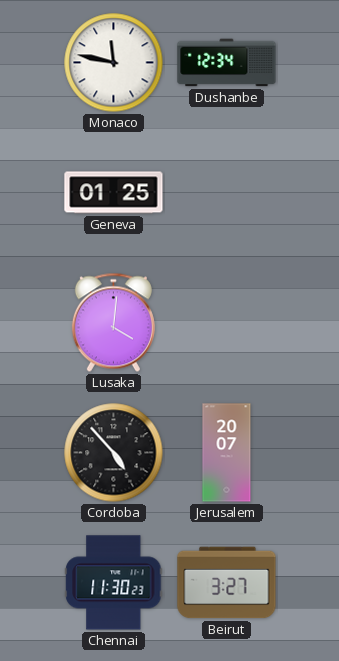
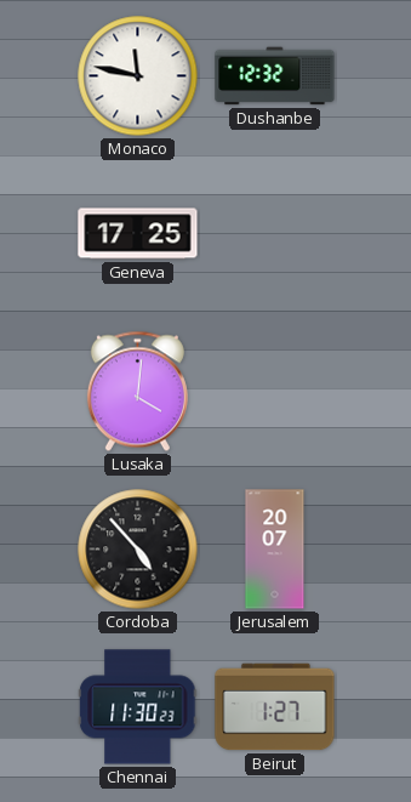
Dushanbe: 12:34 -> 12:32 (275, 76)
Geneva: 01:25 -> 17:25 (138, 234)
Beirut: 3:27 -> 1:27 (275, 707)
